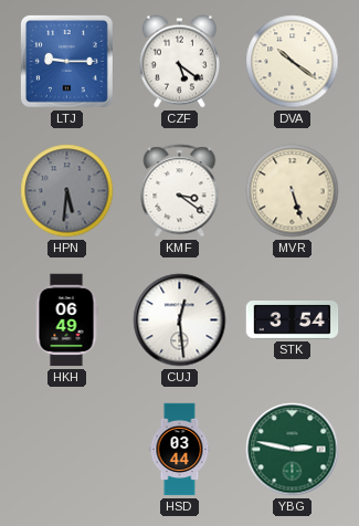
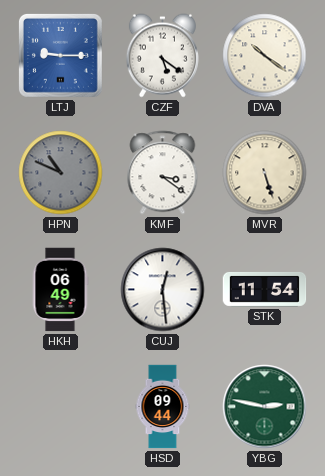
HPN: 5:31 -> 10:49 (61, 173)
STK: 3:54 -> 11:54 (265, 289)
HSD: 03:44 -> 09:44 (163, 407)
